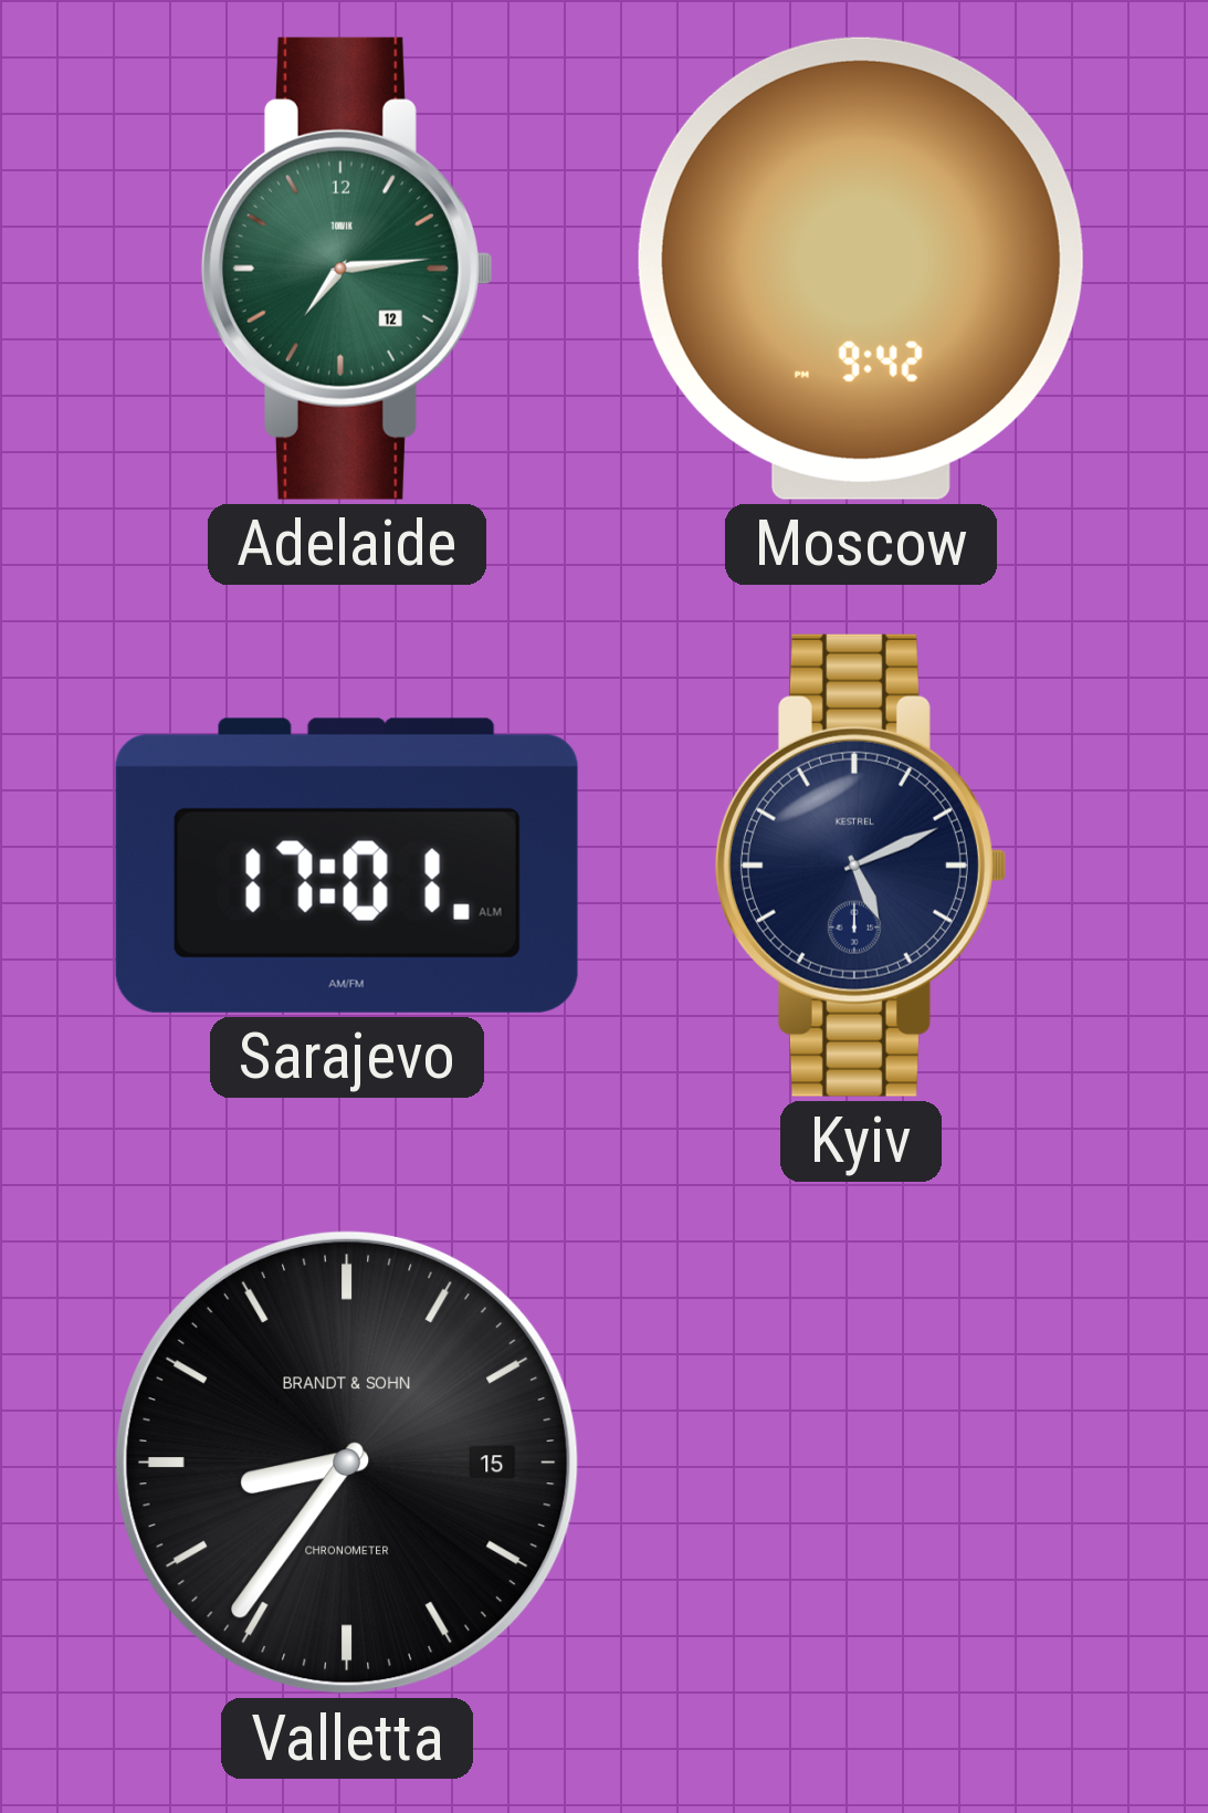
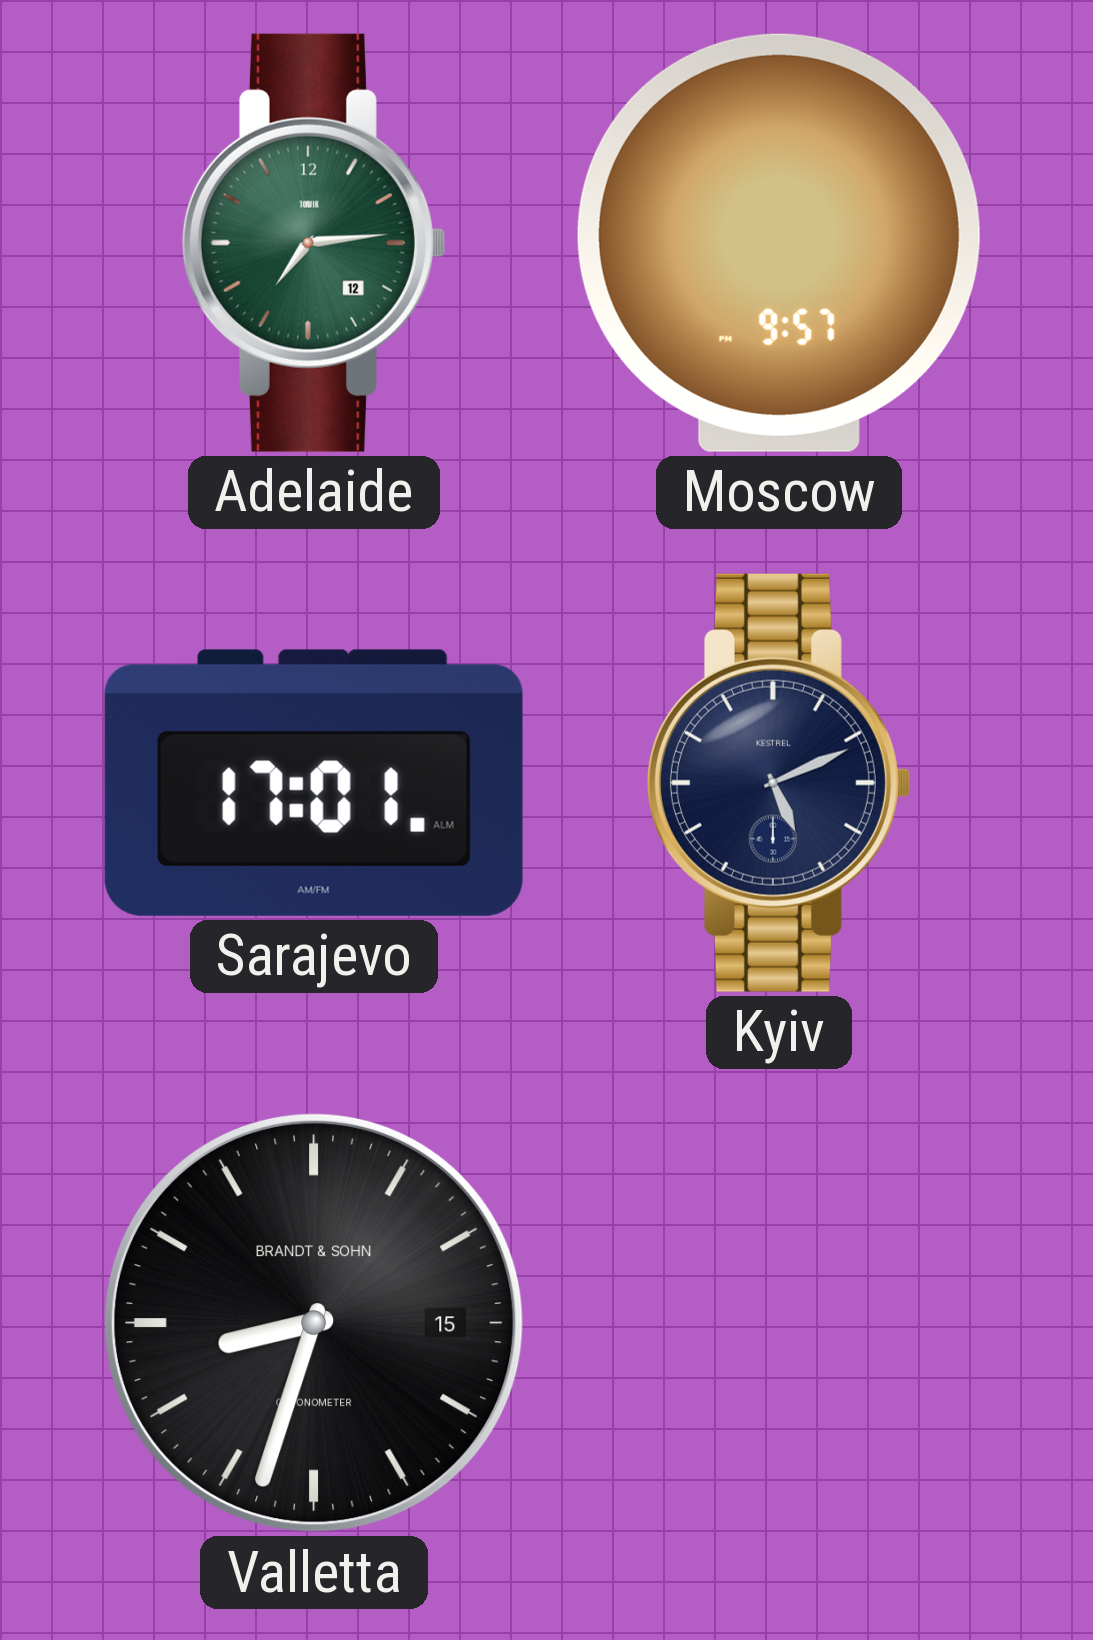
Moscow: 9:42 -> 9:57 (779, 243)
Valletta: 8:36 -> 8:33 (314, 1323)
